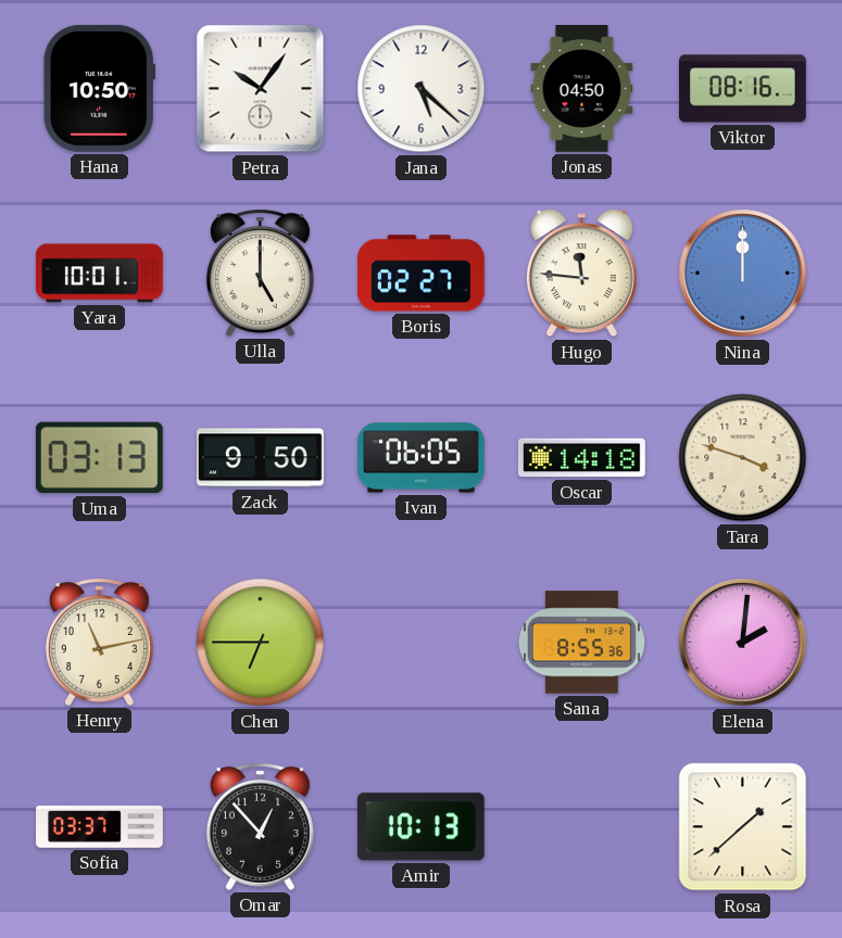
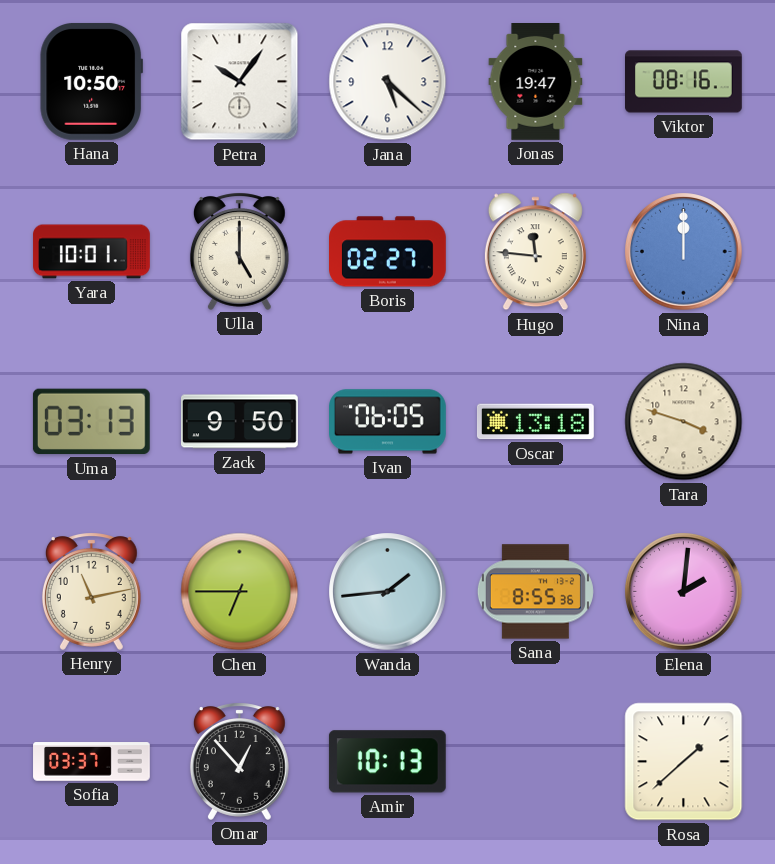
Jonas: 04:50 -> 19:47 (536, 82)
Oscar: 14:18 -> 13:18 (535, 422)
Wanda: none -> 1:44 (388, 592)
